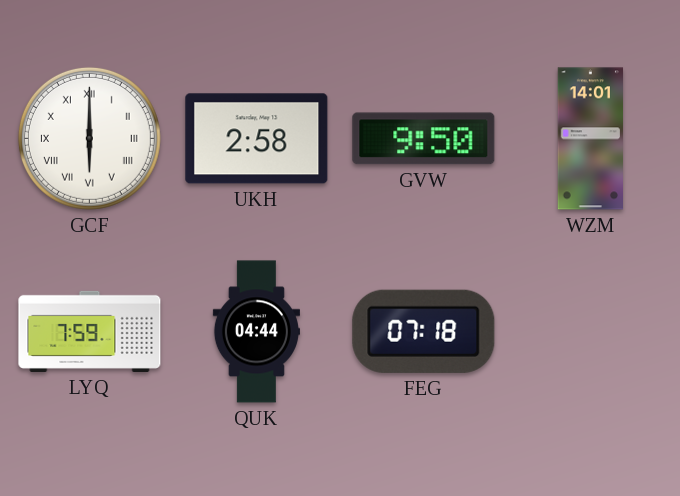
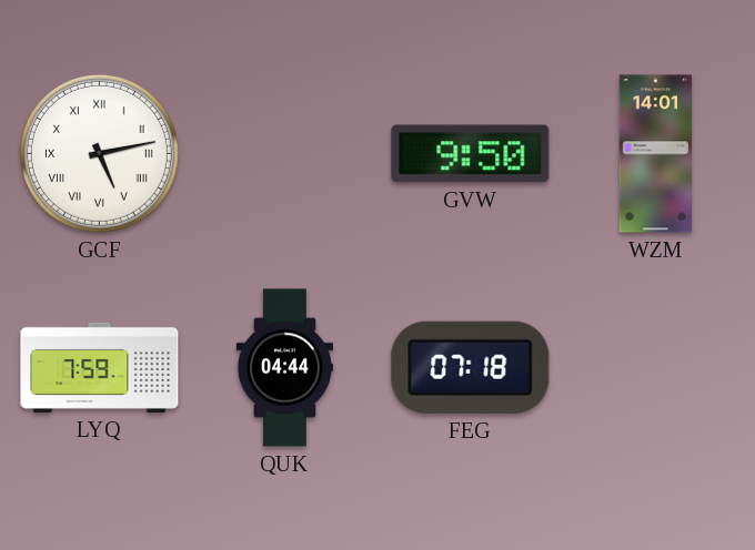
GCF: 6:00 -> 5:13 (99, 153)
UKH: 2:58 -> none (257, 139)
